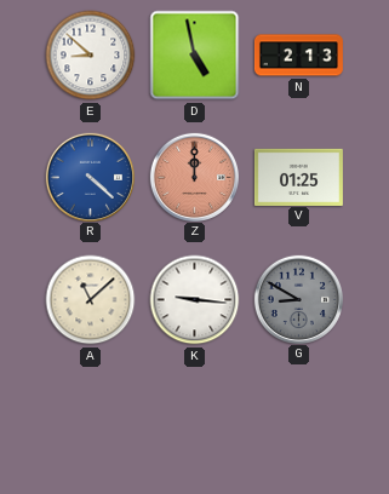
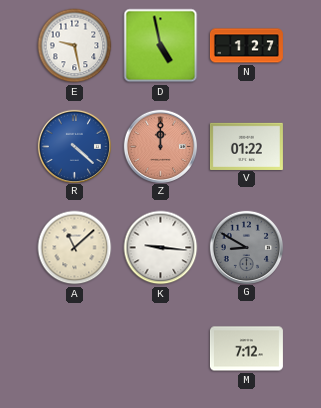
E: 8:52 -> 9:28 (75, 46)
N: 2:13 -> 1:27 (246, 46)
V: 01:25 -> 01:22 (246, 146)
M: none -> 7:12 (246, 349)
